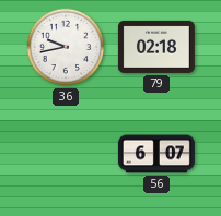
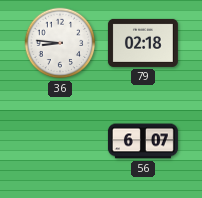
36: 9:43 -> 8:46 (60, 43)
